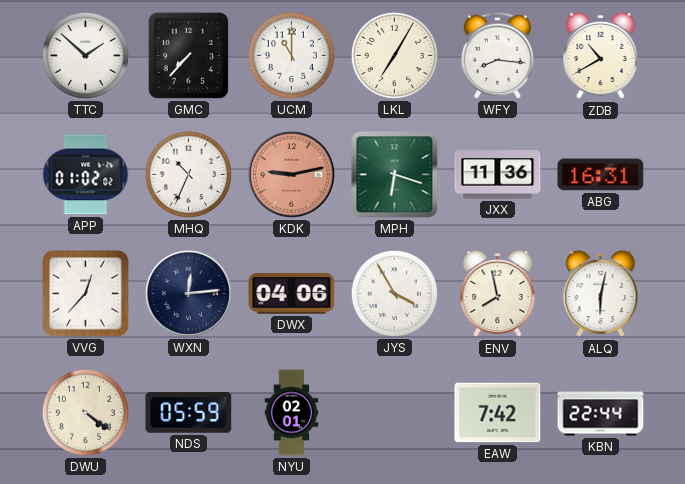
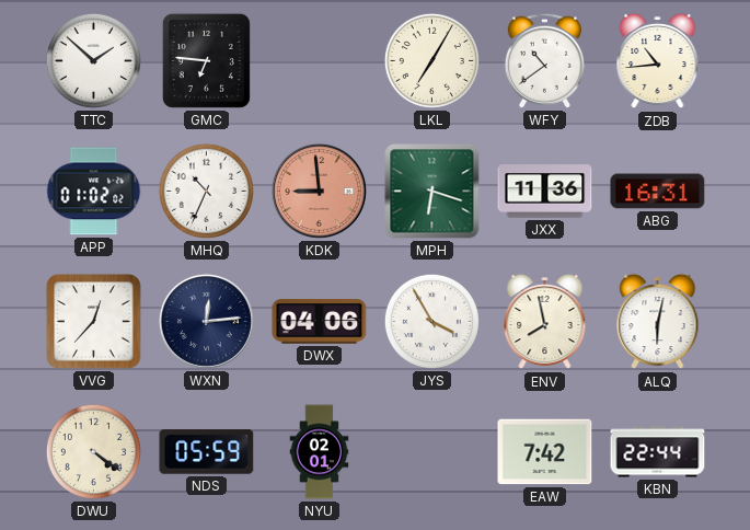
GMC: 7:37 -> 6:46 (206, 60)
UCM: 11:00 -> none (291, 55)
WFY: 8:16 -> 10:39 (544, 60)
ZDB: 10:40 -> 10:44 (658, 61)
KDK: 9:13 -> 8:59 (319, 191)
